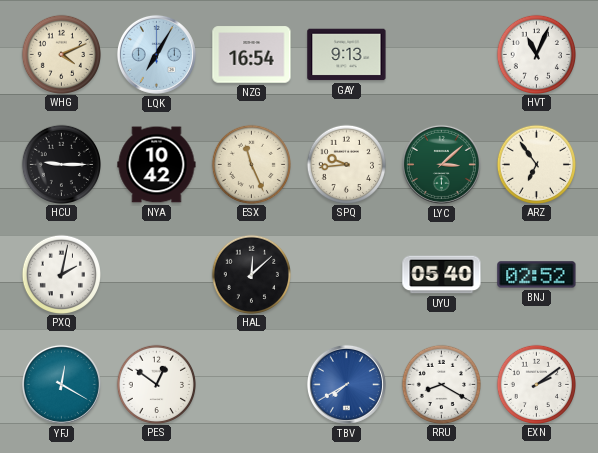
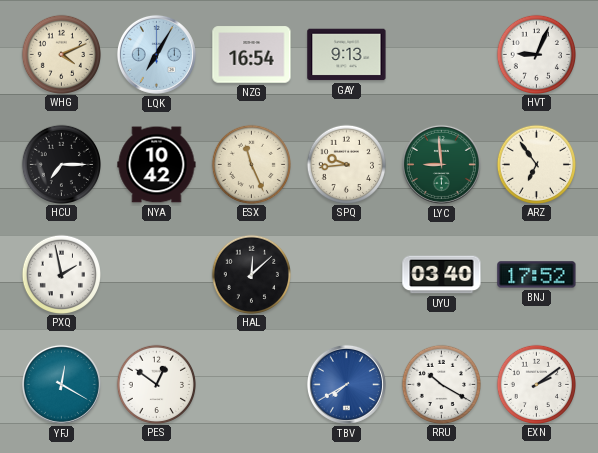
HVT: 11:04 -> 9:04 (536, 54)
HCU: 9:15 -> 7:15 (61, 164)
LYC: 3:08 -> 8:59 (441, 164)
PXQ: 2:02 -> 1:58 (61, 274)
UYU: 05:40 -> 03:40 (442, 275)
BNJ: 02:52 -> 17:52 (537, 275)
RRU: 8:20 -> 10:20 (441, 384)
